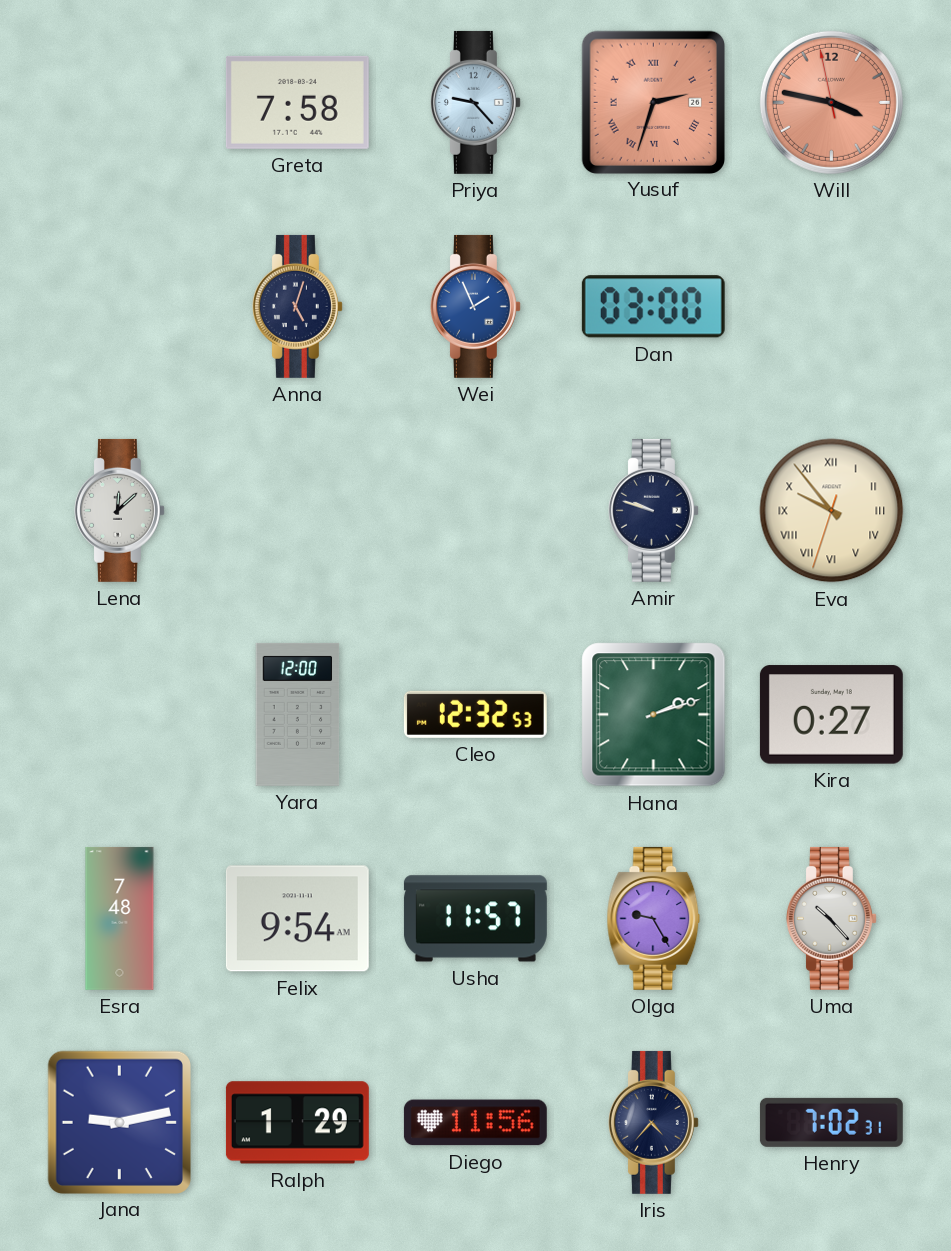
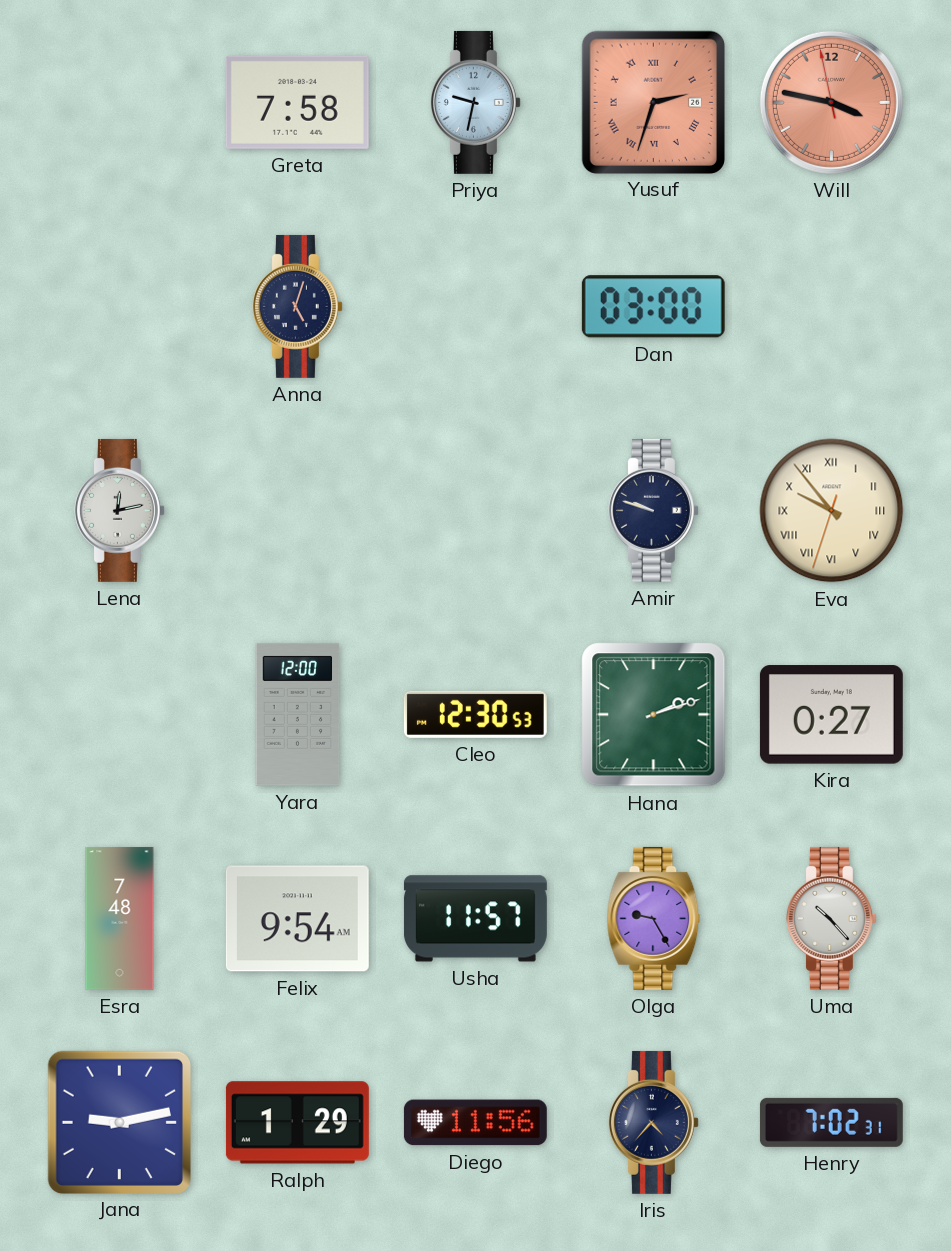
Priya: 9:23 -> 9:32 (475, 102)
Wei: 1:56 -> none (475, 306)
Lena: 12:08 -> 12:13 (119, 510)
Cleo: 12:32 -> 12:30 (475, 714)
